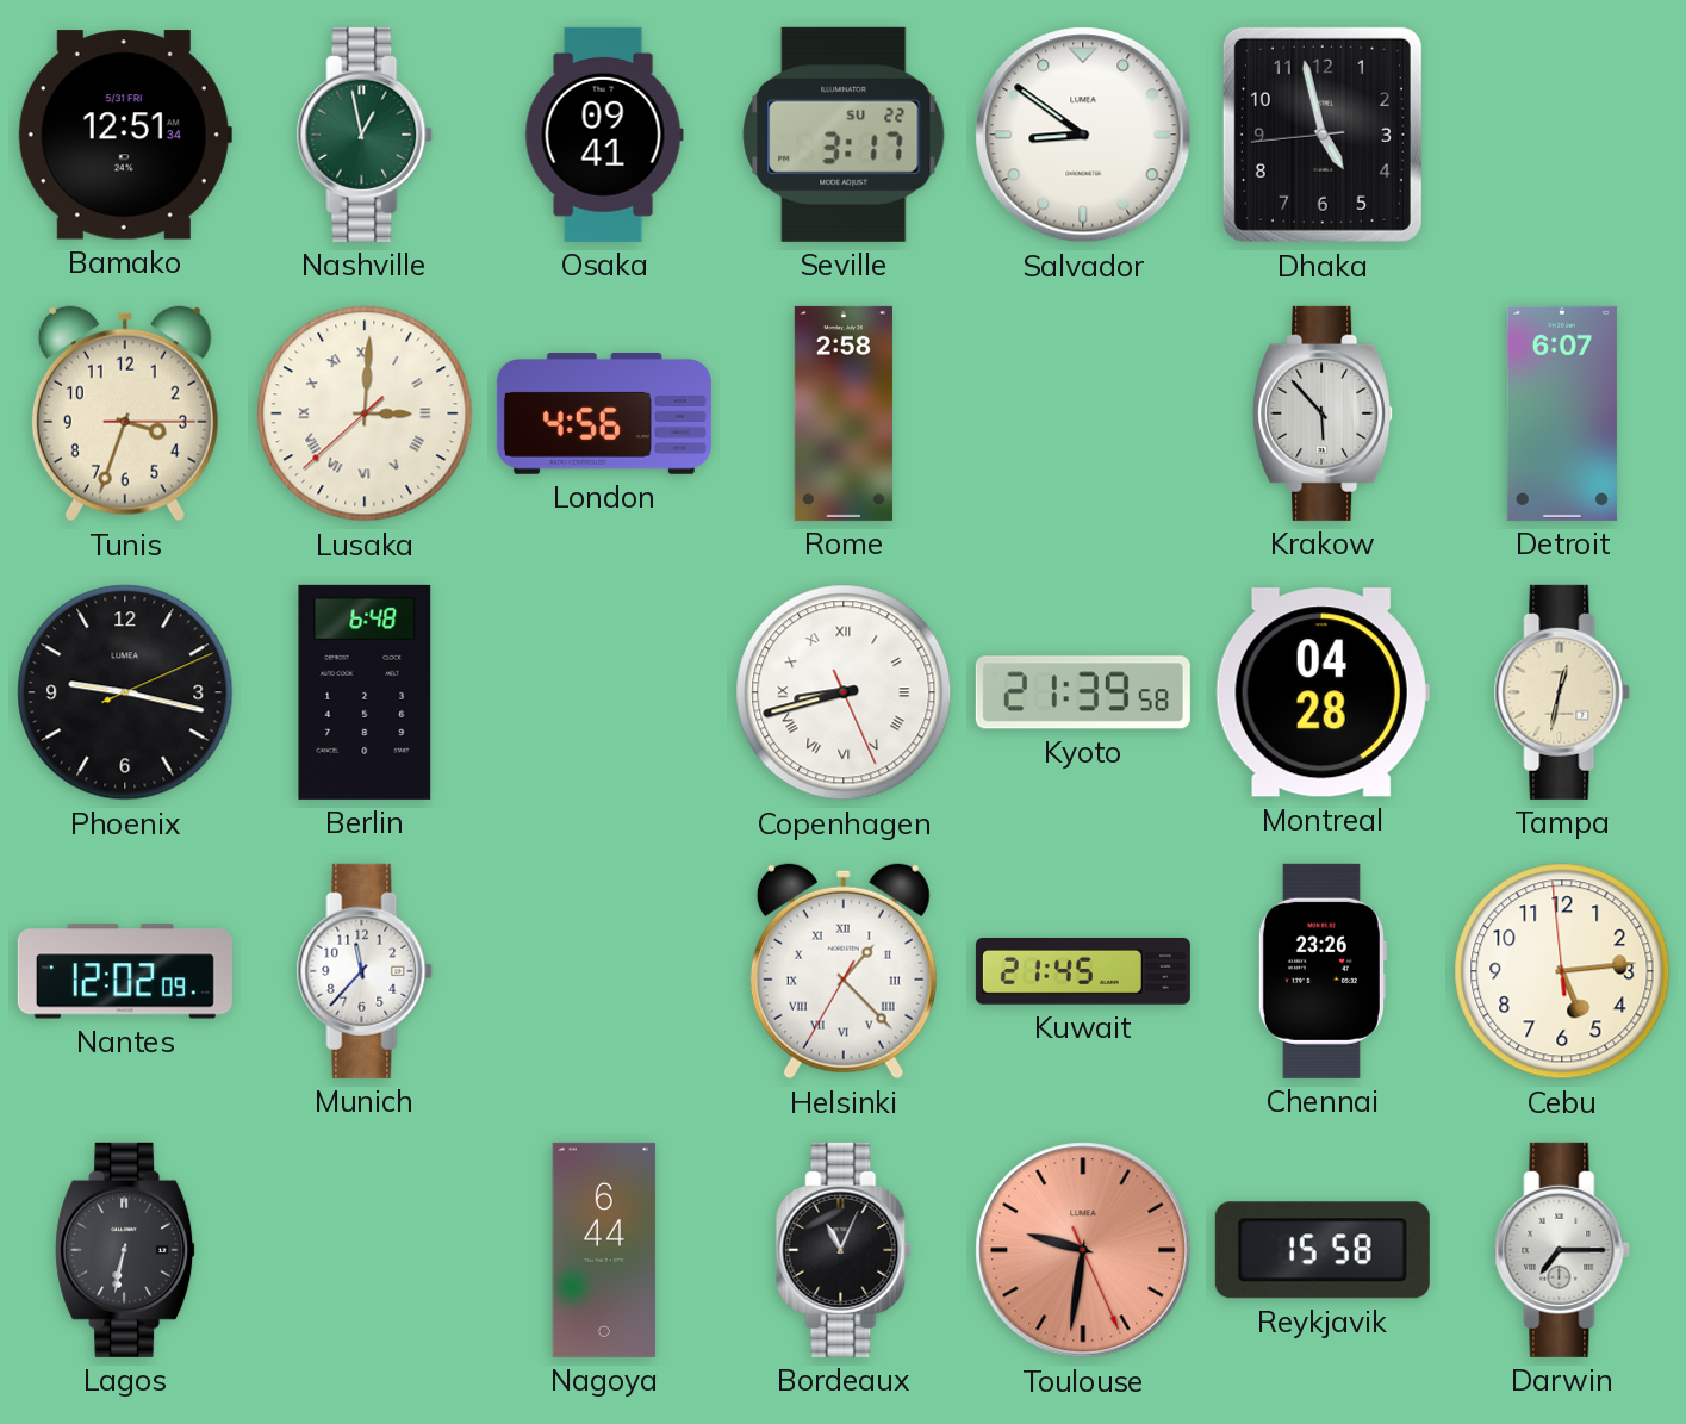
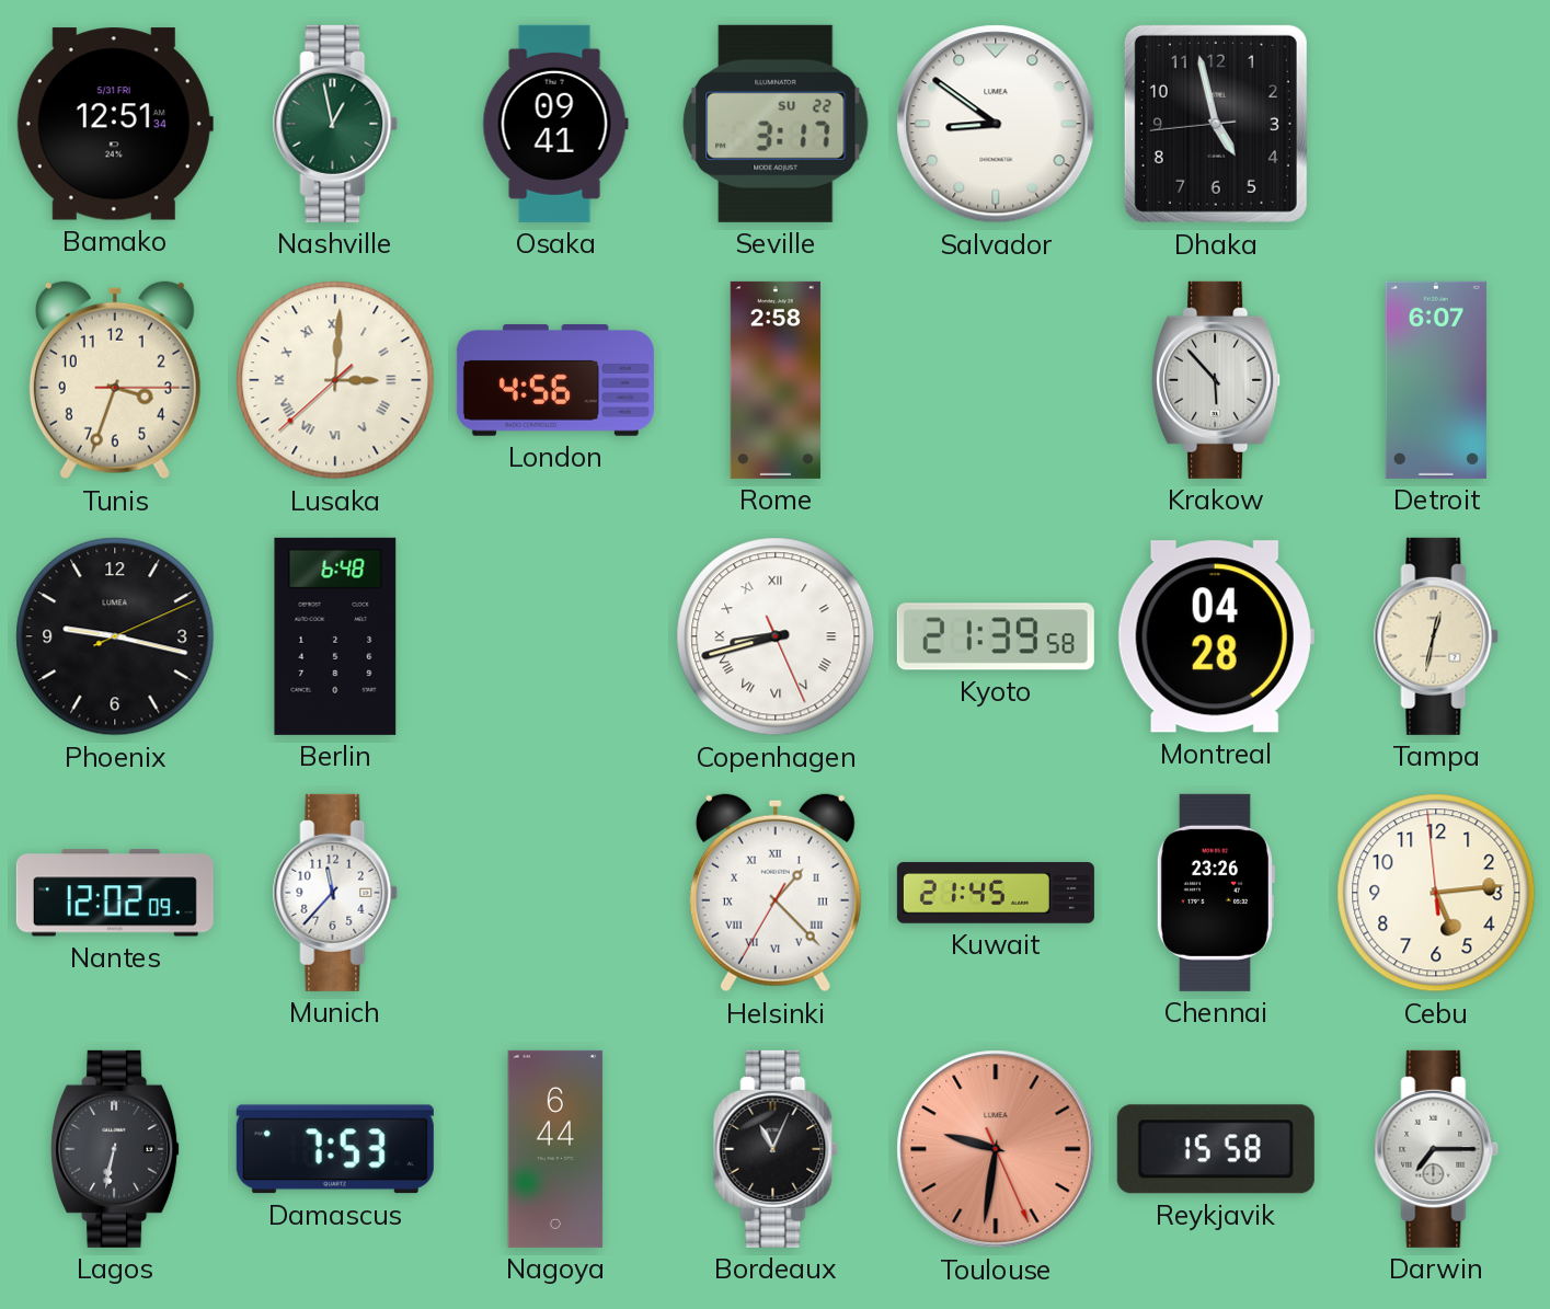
Damascus: none -> 7:53 (335, 1149)
